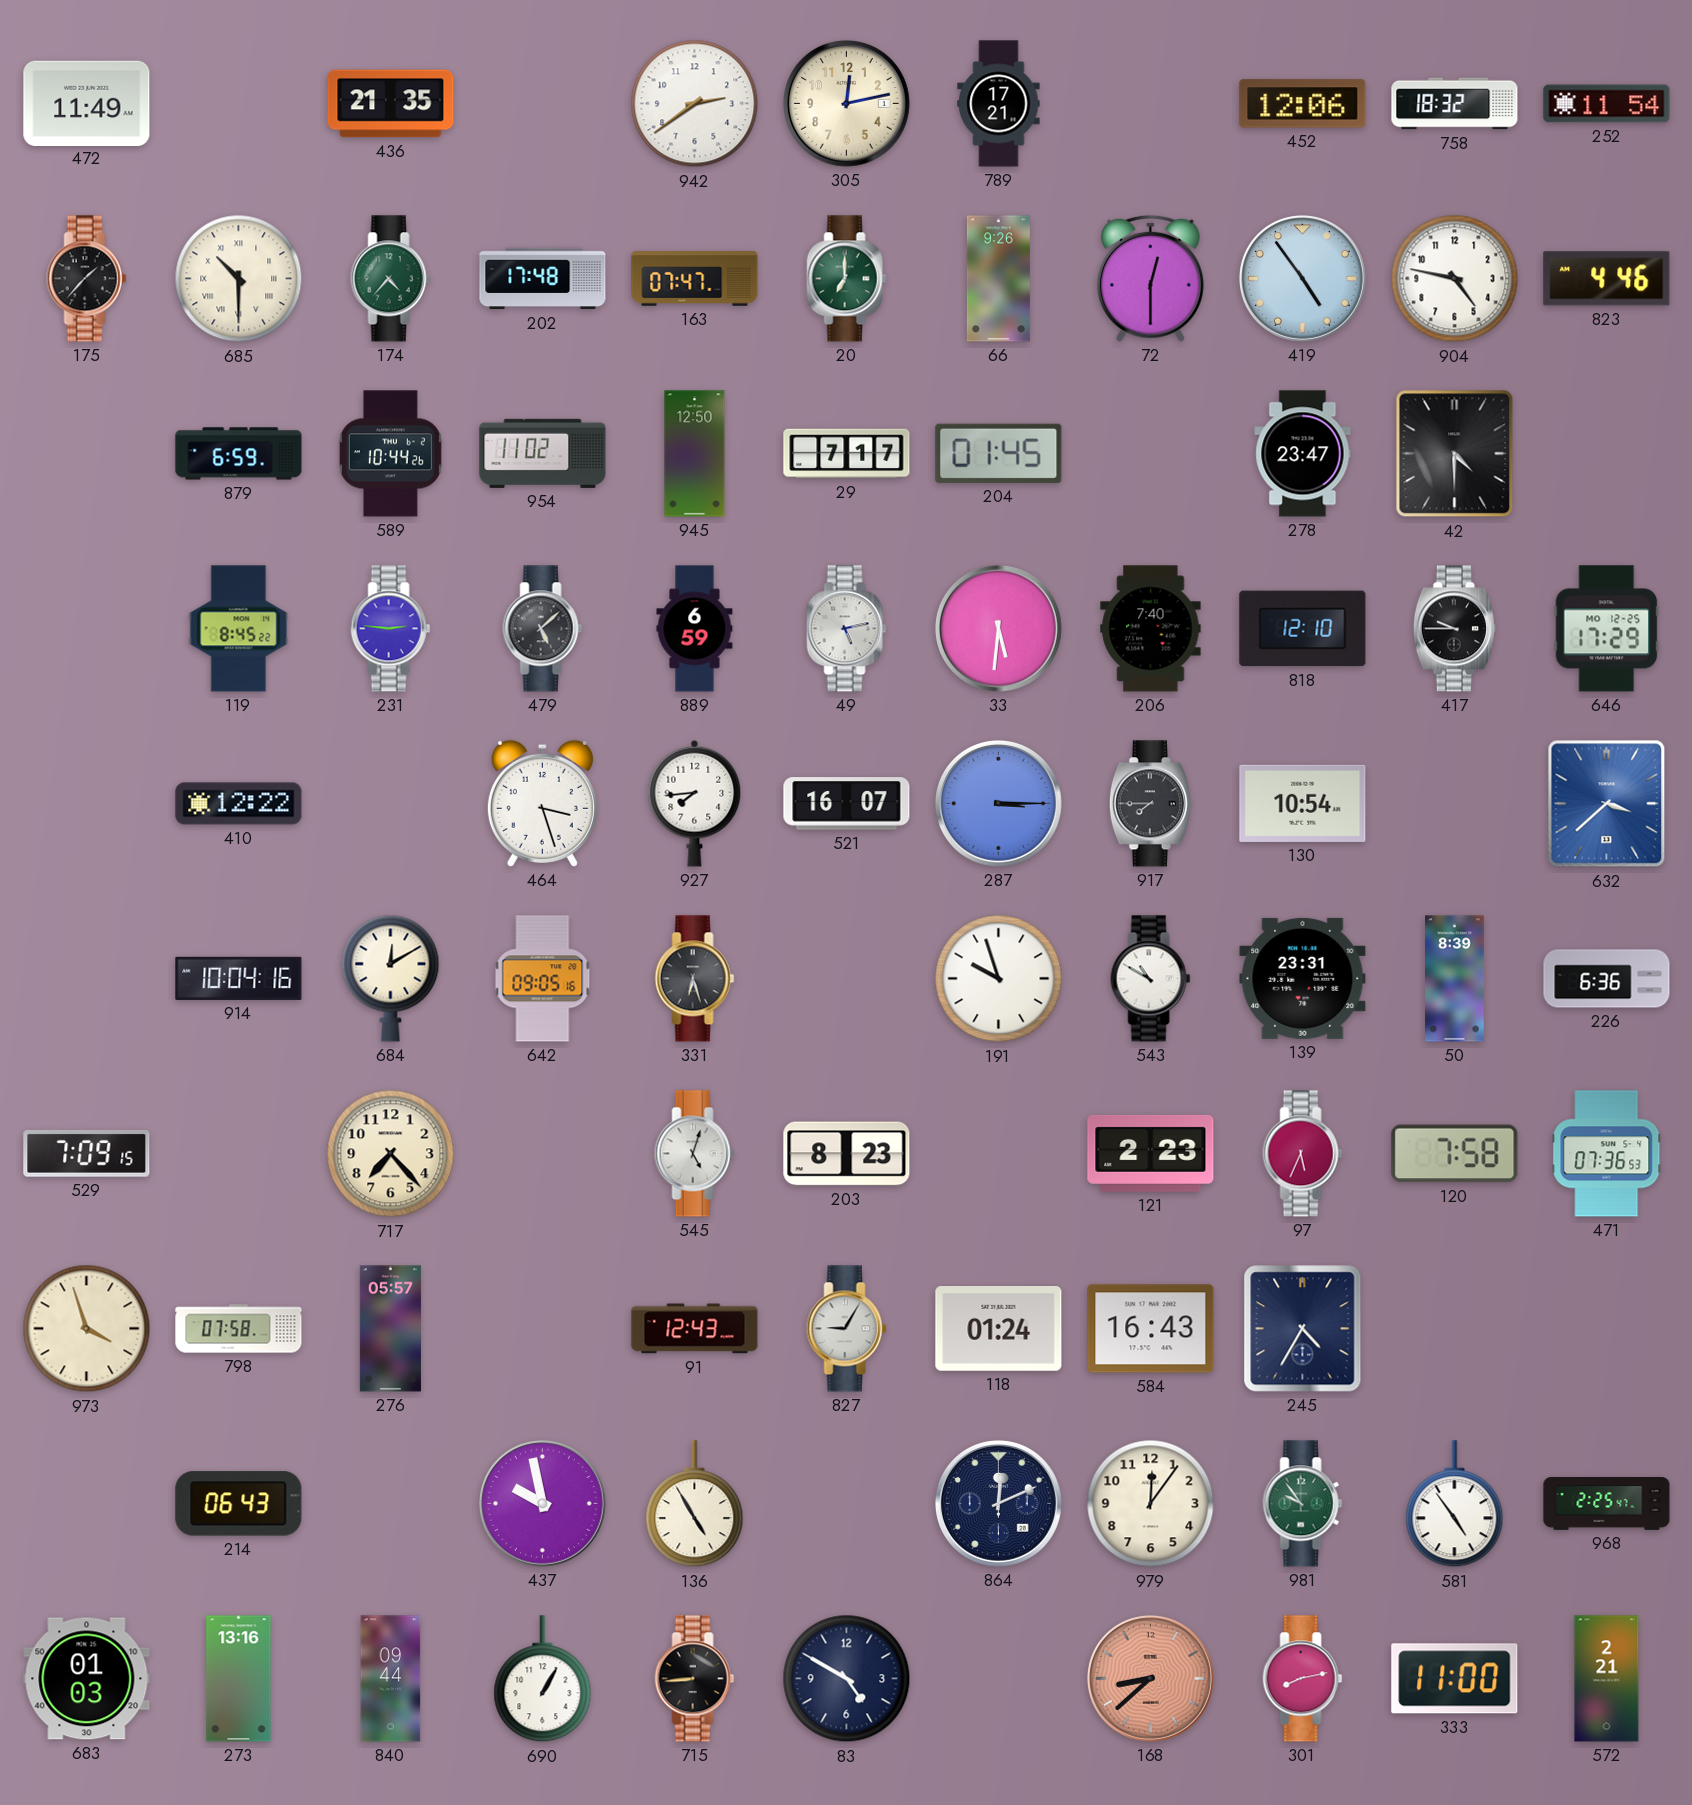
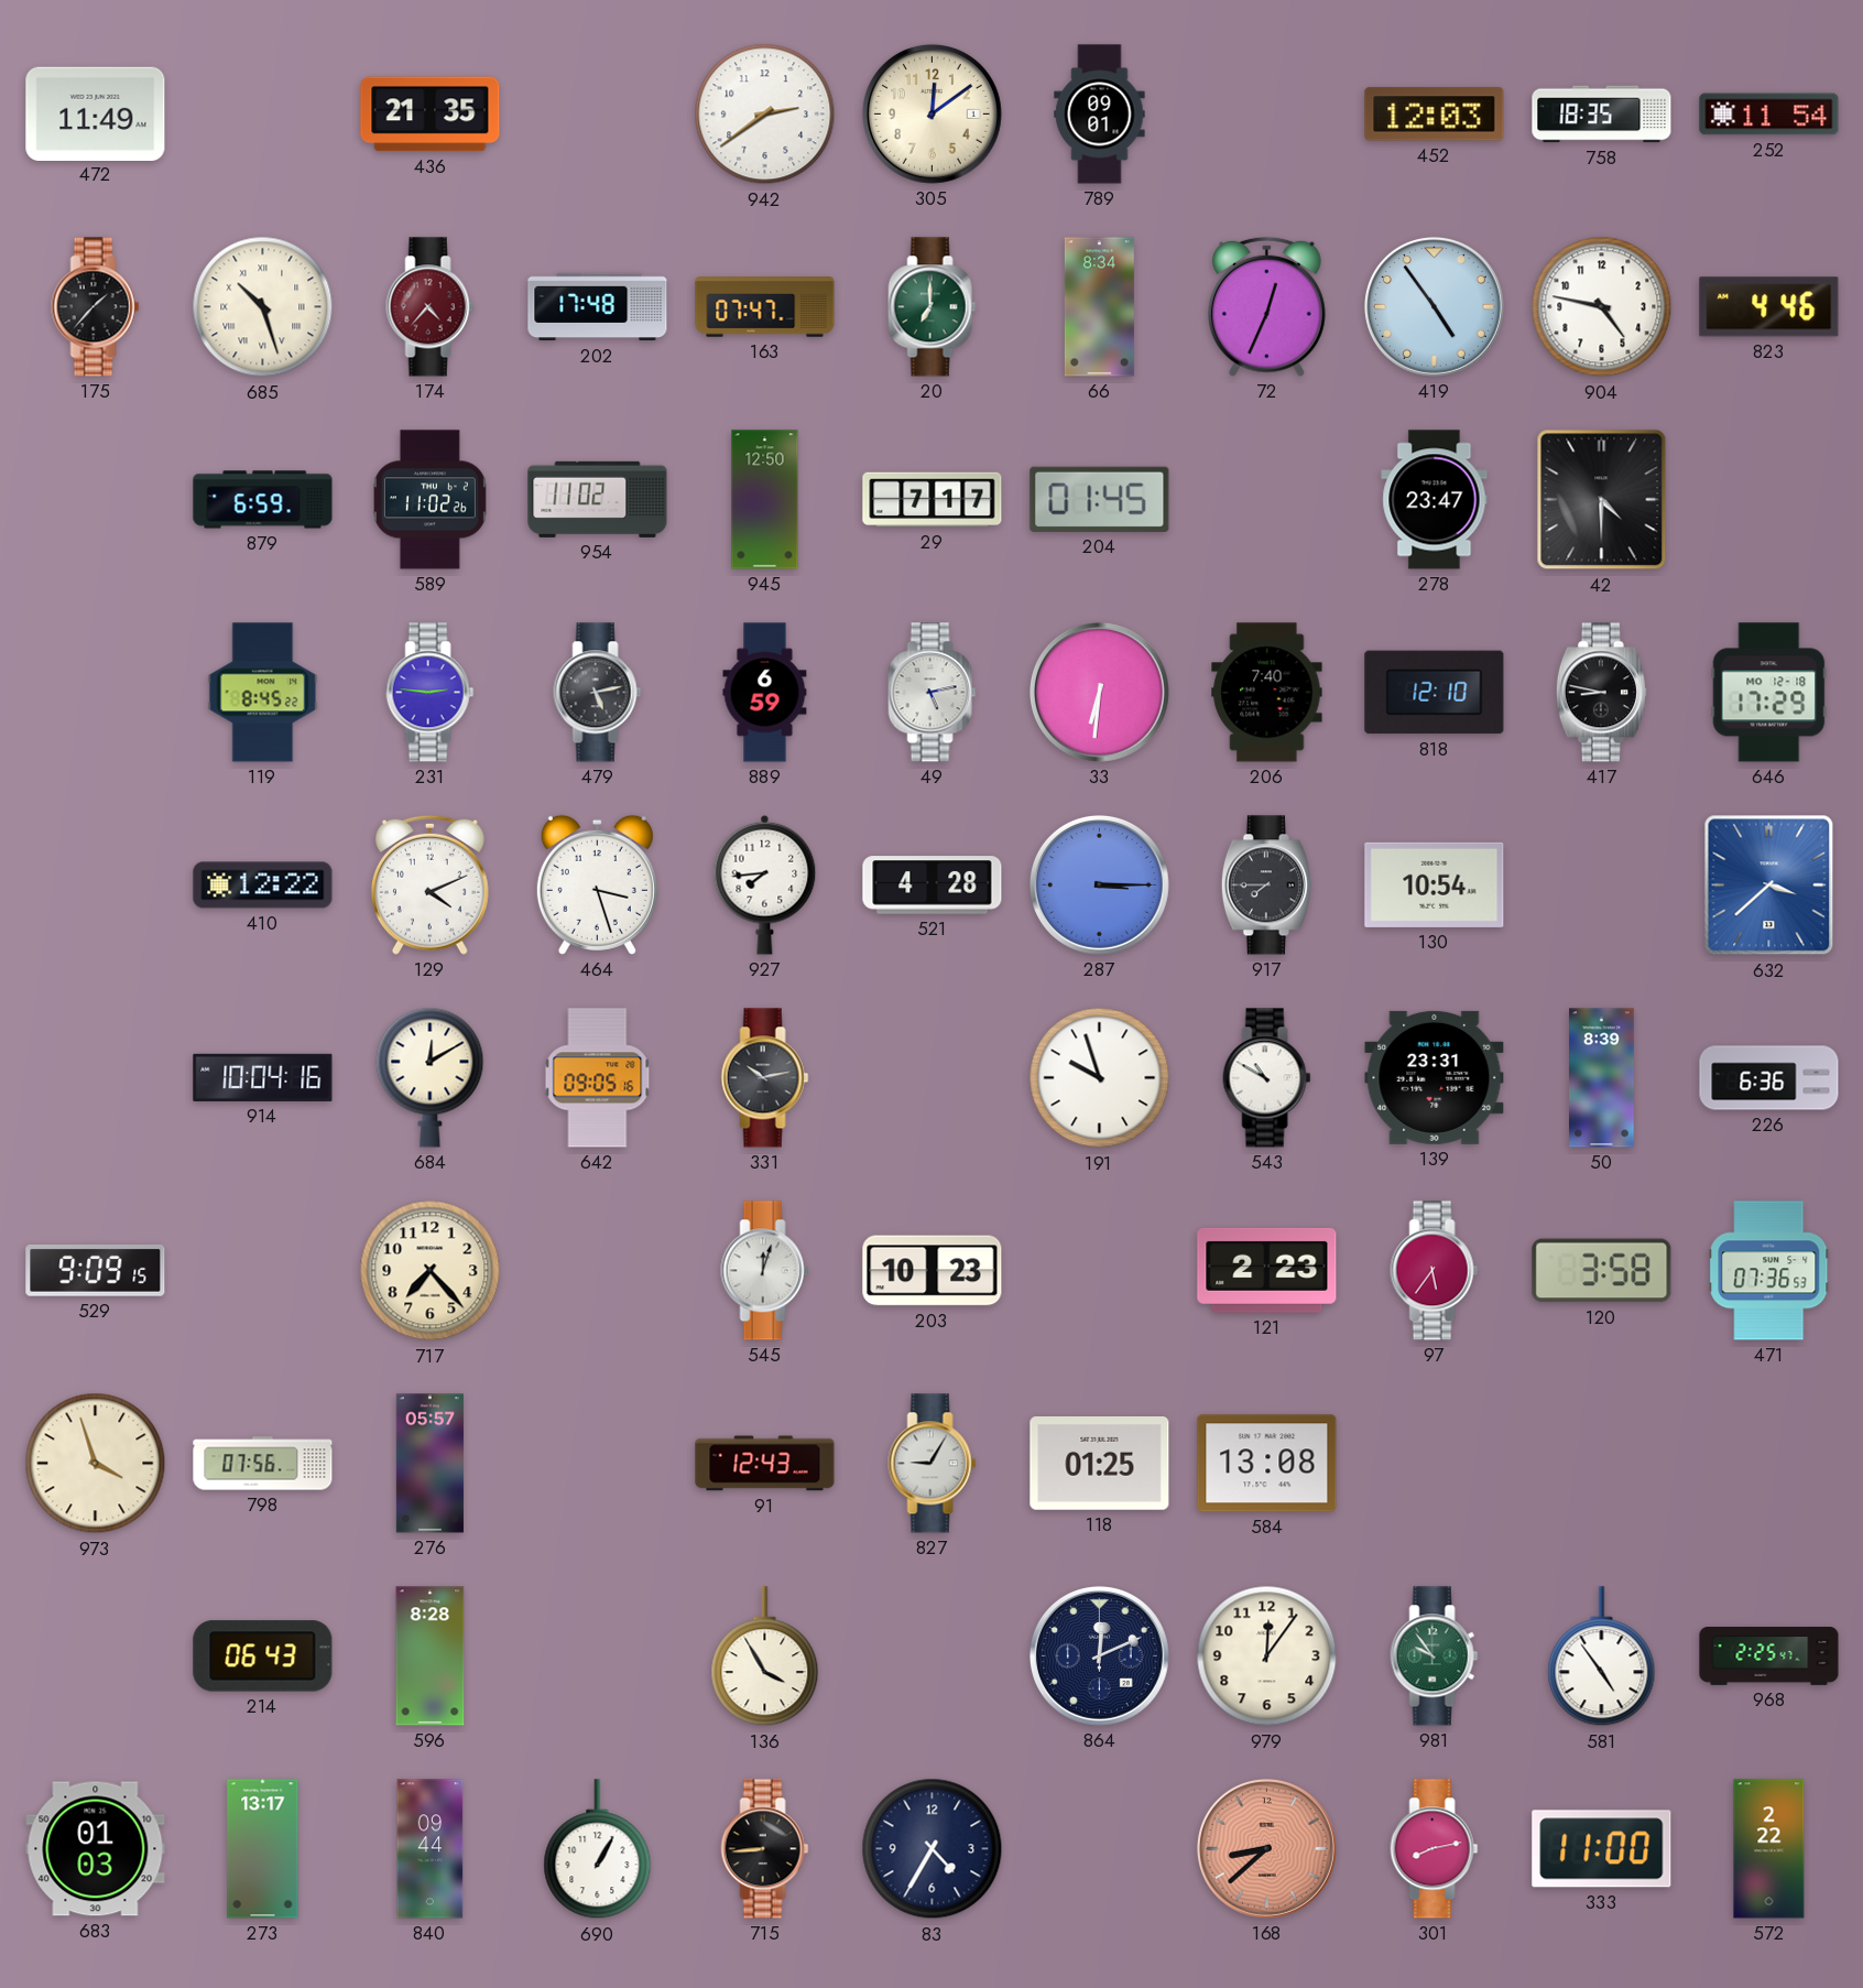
305: 12:13 -> 12:09 (931, 113)
789: 17:21 -> 09:01 (1100, 115)
452: 12:06 -> 12:03 (1435, 115)
758: 18:32 -> 18:35 (1602, 115)
685: 10:30 -> 10:27 (263, 307)
174 dial: green -> burgundy (431, 307)
66: 9:26 -> 8:34 (1099, 307)
72: 12:30 -> 12:34 (1266, 306)
589: 10:44 -> 11:02 (429, 500)
479: 5:08 -> 5:13 (598, 693)
33: 5:31 -> 6:31 (1099, 692)
417: 9:45 -> 8:47 (1601, 693)
646 date: MO 12-25 -> MO 12-18 (1769, 693)
129: none -> 4:11 (429, 884)
521: 16:07 -> 4:28 (933, 886)
331: 6:27 -> 10:13 (765, 1078)
529: 7:09 -> 9:09 (96, 1270)
545: 5:03 -> 12:03 (765, 1271)
203: 8:23 -> 10:23 (933, 1271)
97: 5:34 -> 5:36 (1435, 1271)
120: 7:58 -> 3:58 (1602, 1271)
798: 07:58 -> 07:56 (263, 1464)
118: 01:24 -> 01:25 (1100, 1464)
584: 16:43 -> 13:08 (1267, 1464)
245: 4:35 -> none (1303, 1329)
596: none -> 8:28 (431, 1656)
437: 9:58 -> none (542, 1503)
136: 4:55 -> 3:55 (765, 1656)
273: 13:16 -> 13:17 (263, 1849)
83: 4:50 -> 4:35 (933, 1849)
572: 2:21 -> 2:22 (1769, 1849)
